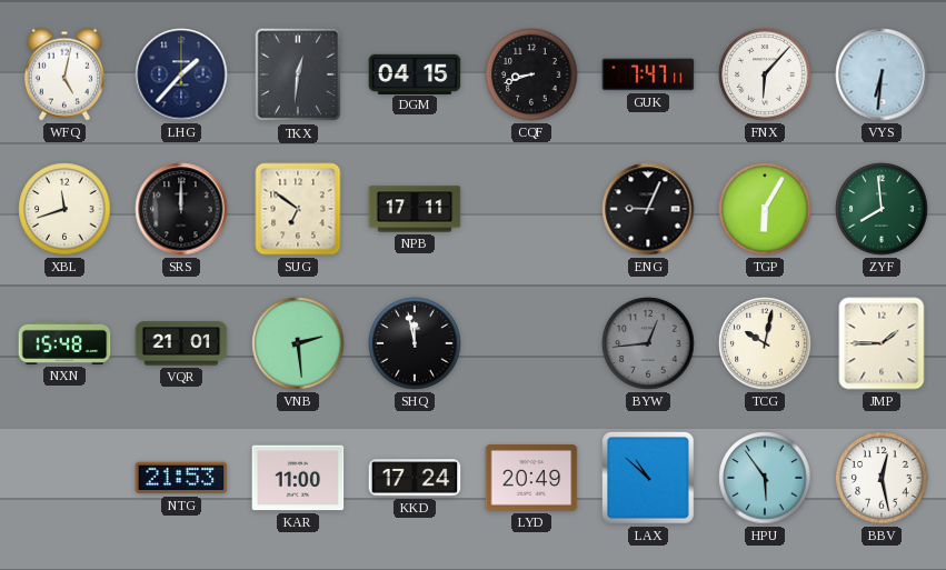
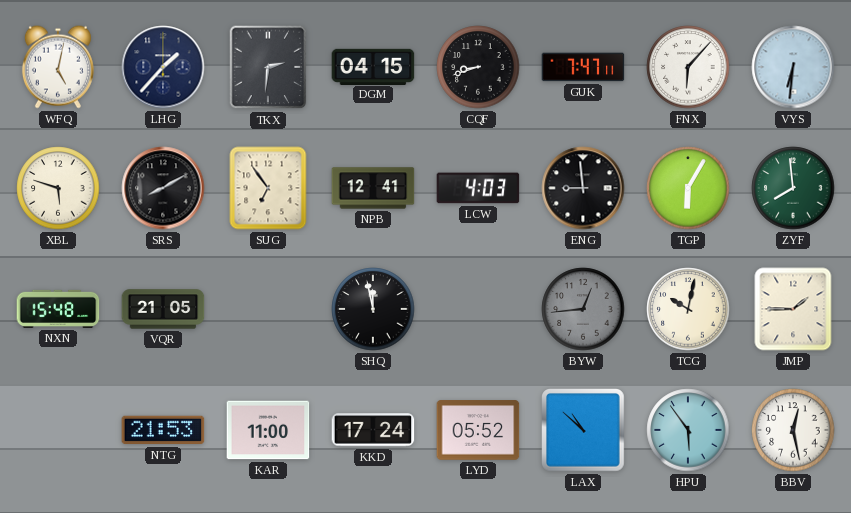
TKX: 12:31 -> 2:31 (268, 67)
XBL: 11:42 -> 5:48 (58, 188)
SRS: 12:00 -> 8:10 (163, 188)
SUG: 6:51 -> 6:54 (268, 188)
NPB: 17:11 -> 12:41 (373, 188)
LCW: none -> 4:03 (478, 188)
ENG: 9:04 -> 8:59 (583, 188)
VQR: 21:01 -> 21:05 (163, 309)
VNB: 2:29 -> none (298, 343)
LYD: 20:49 -> 05:52 (478, 430)
